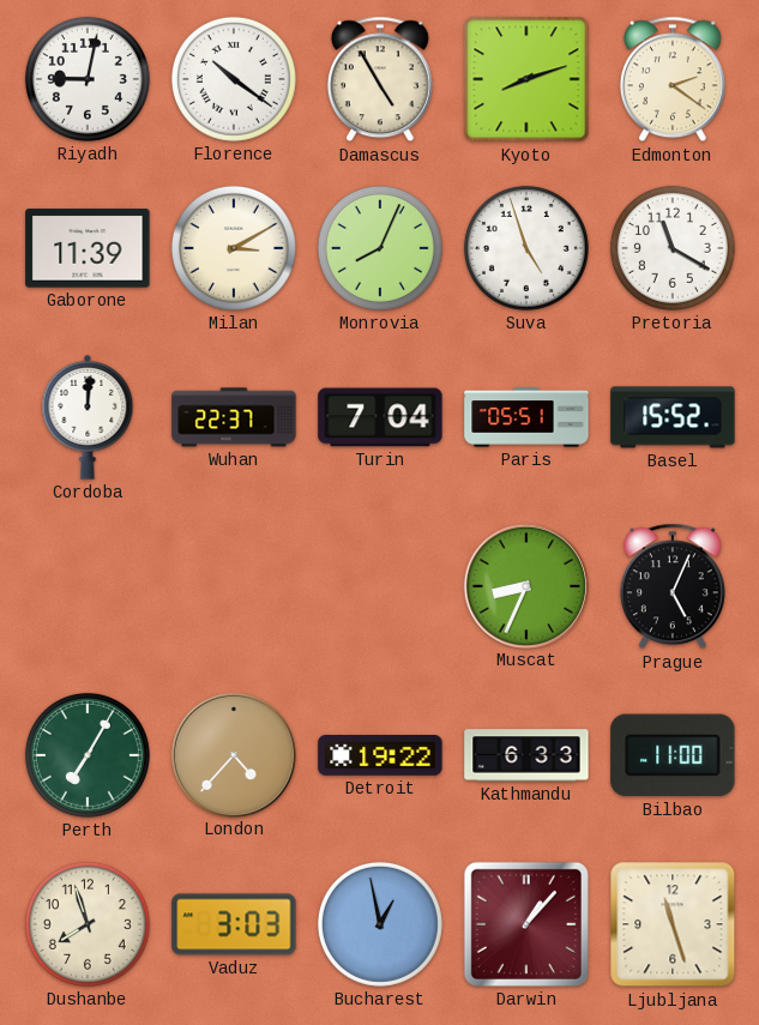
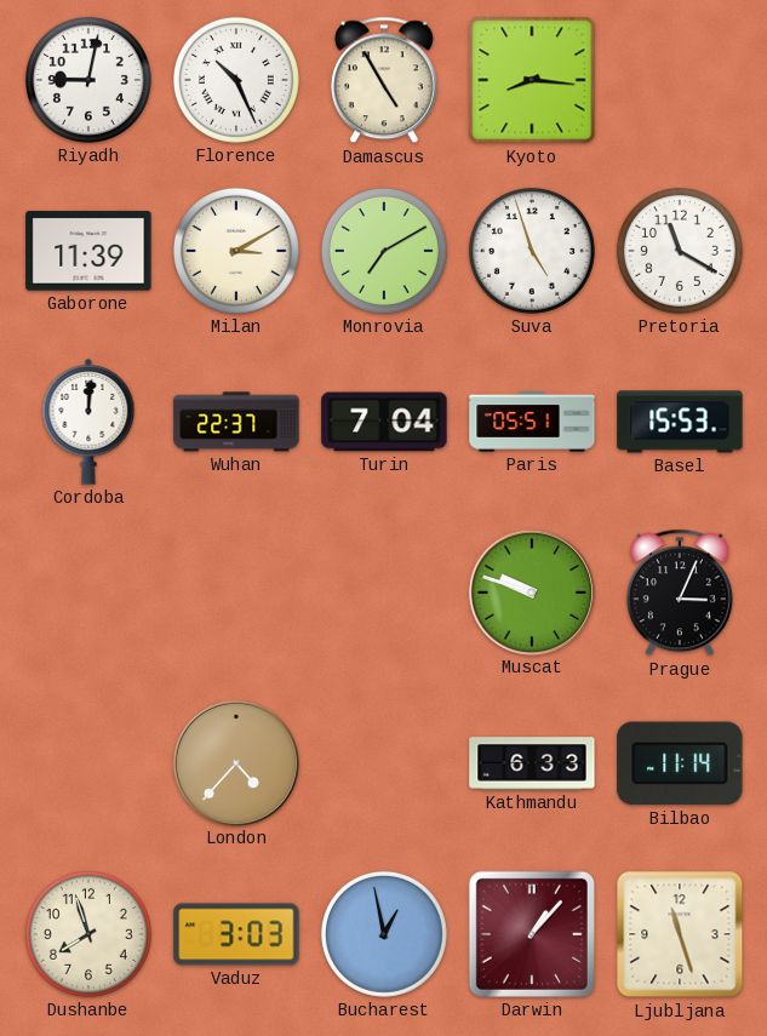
Florence: 10:21 -> 10:26 (236, 80)
Kyoto: 8:12 -> 8:16 (532, 80)
Edmonton: 2:21 -> none (673, 79)
Monrovia: 8:04 -> 7:10 (384, 251)
Basel: 15:52 -> 15:53 (680, 422)
Muscat: 8:34 -> 9:48 (531, 591)
Prague: 5:04 -> 3:04 (680, 593)
Perth: 7:05 -> none (88, 755)
Detroit: 19:22 -> none (380, 756)
Bilbao: 11:00 -> 11:14 (680, 763)
